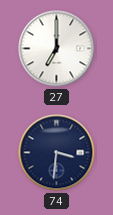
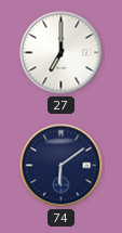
74: 3:31 -> 6:09 (62, 166)
